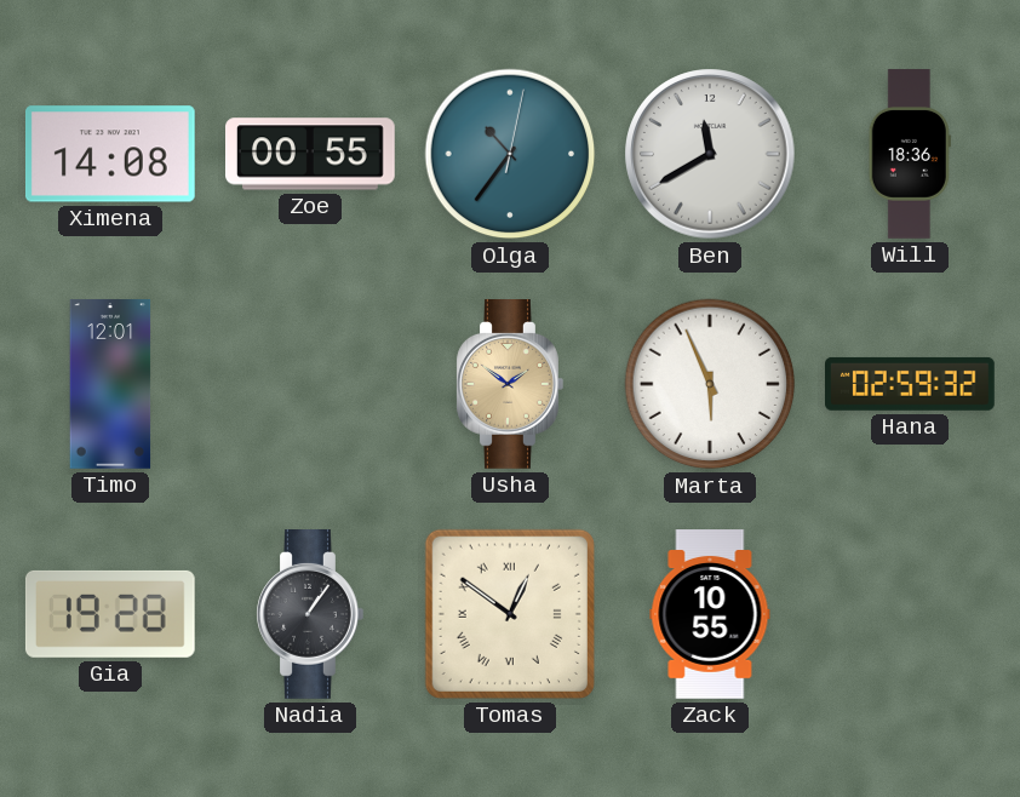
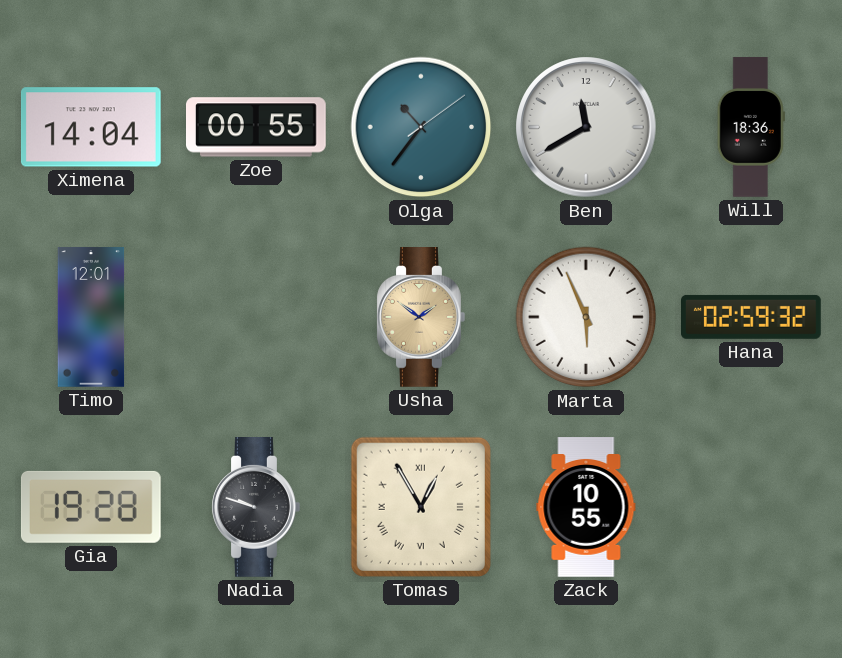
Ximena: 14:08 -> 14:04 (91, 127)
Olga: 10:36:02 -> 10:36:09 (421, 127)
Nadia: 1:06 -> 9:48 (256, 508)
Tomas: 12:51 -> 12:55 (421, 507)
